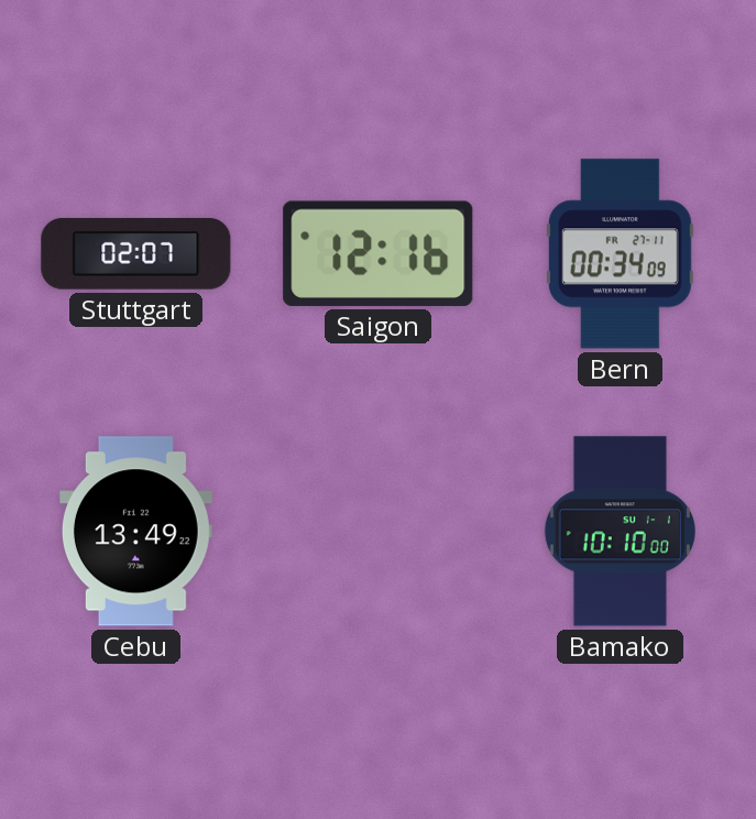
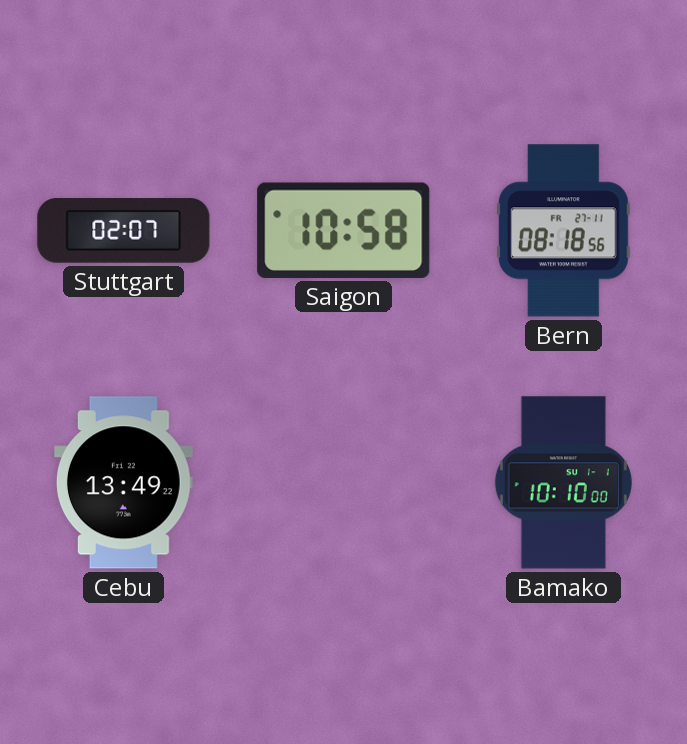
Saigon: 12:16 -> 10:58 (344, 230)
Bern: 00:34 -> 08:18 (563, 231)
